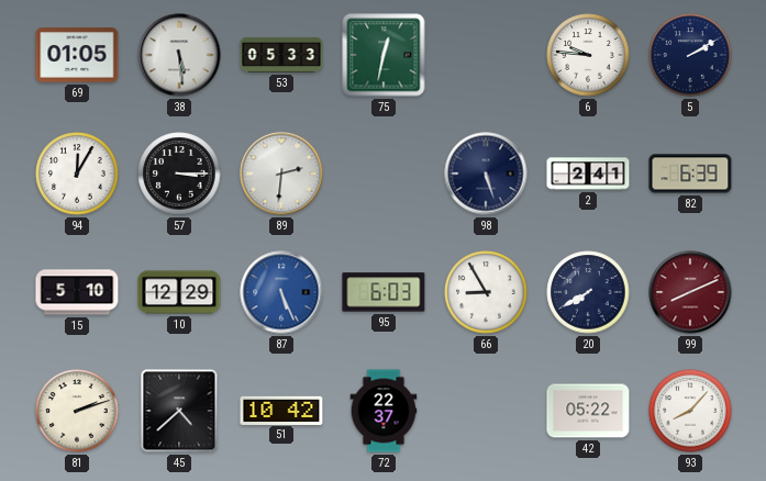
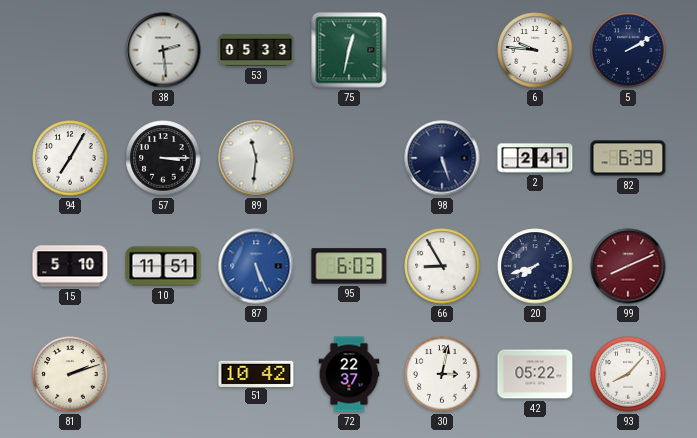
69: 01:05 -> none (77, 55)
38: 5:29 -> 2:29 (163, 50)
94: 12:05 -> 7:05 (70, 158)
89: 2:31 -> 11:31 (256, 158)
10: 12:29 -> 11:51 (163, 266)
20: 7:40 -> 7:42 (535, 266)
45: 4:38 -> none (179, 411)
30: none -> 3:02 (442, 374)
